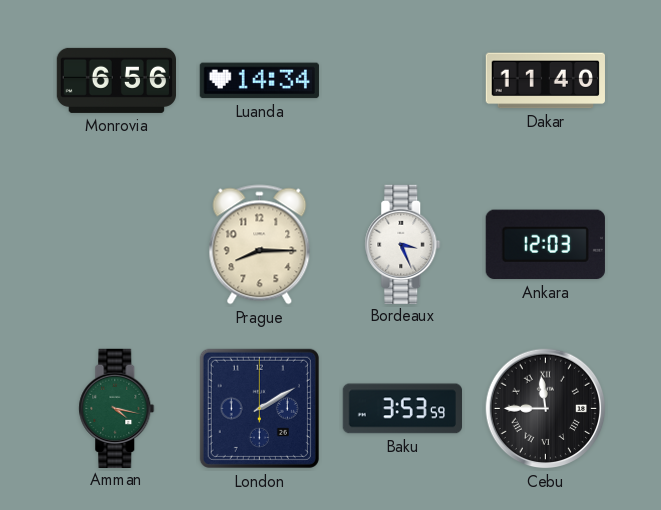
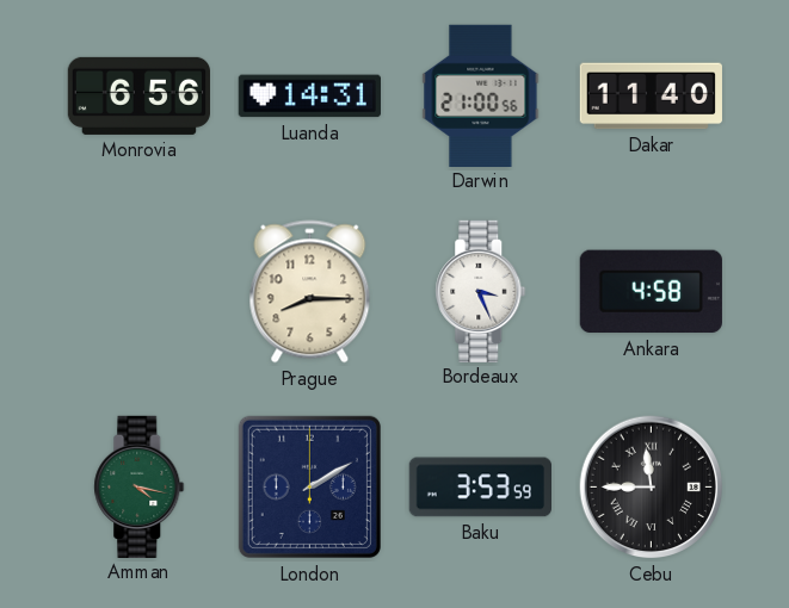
Luanda: 14:34 -> 14:31 (309, 97)
Darwin: none -> 21:00 (481, 95)
Ankara: 12:03 -> 4:58 (651, 292)
